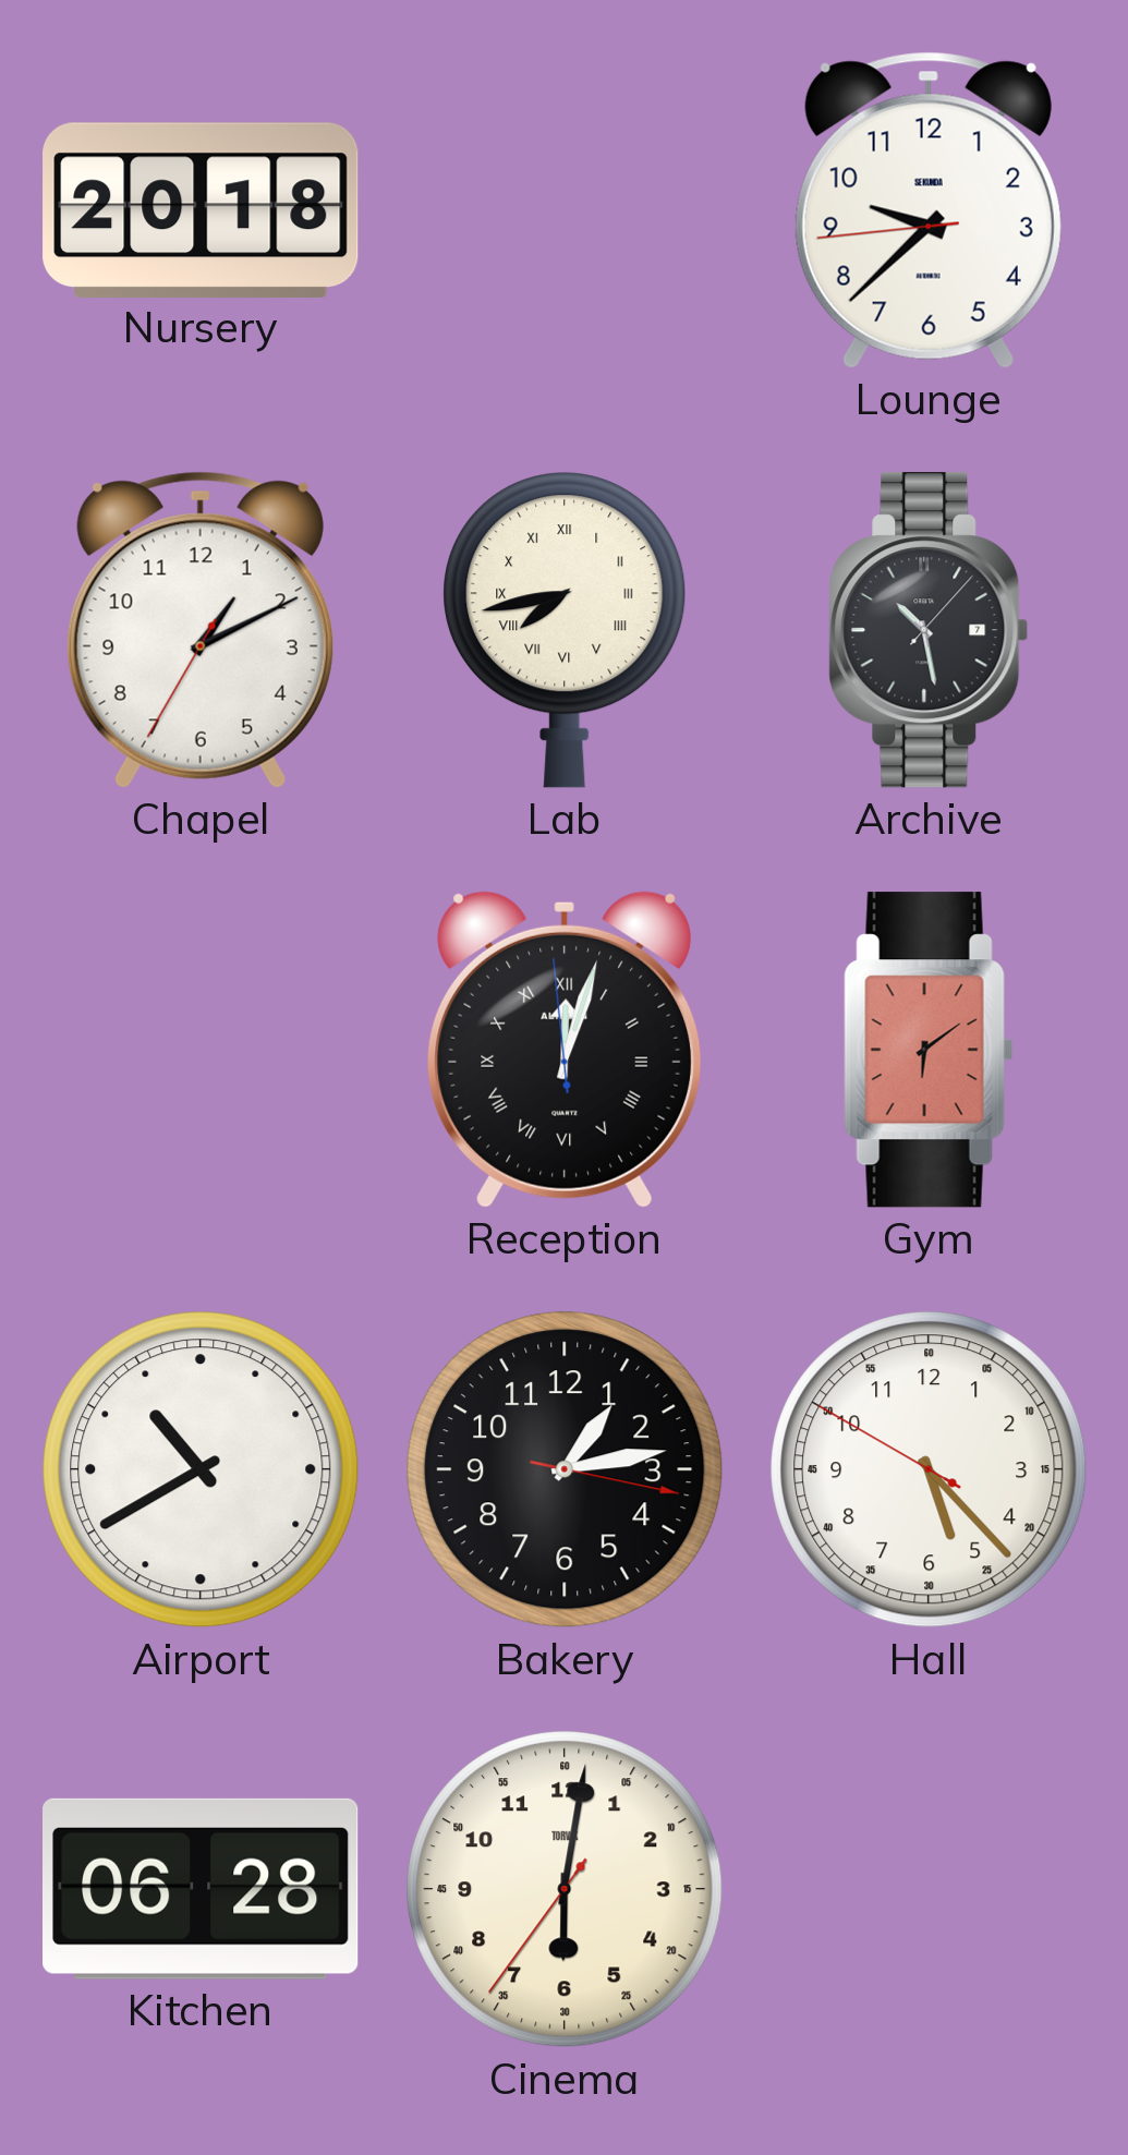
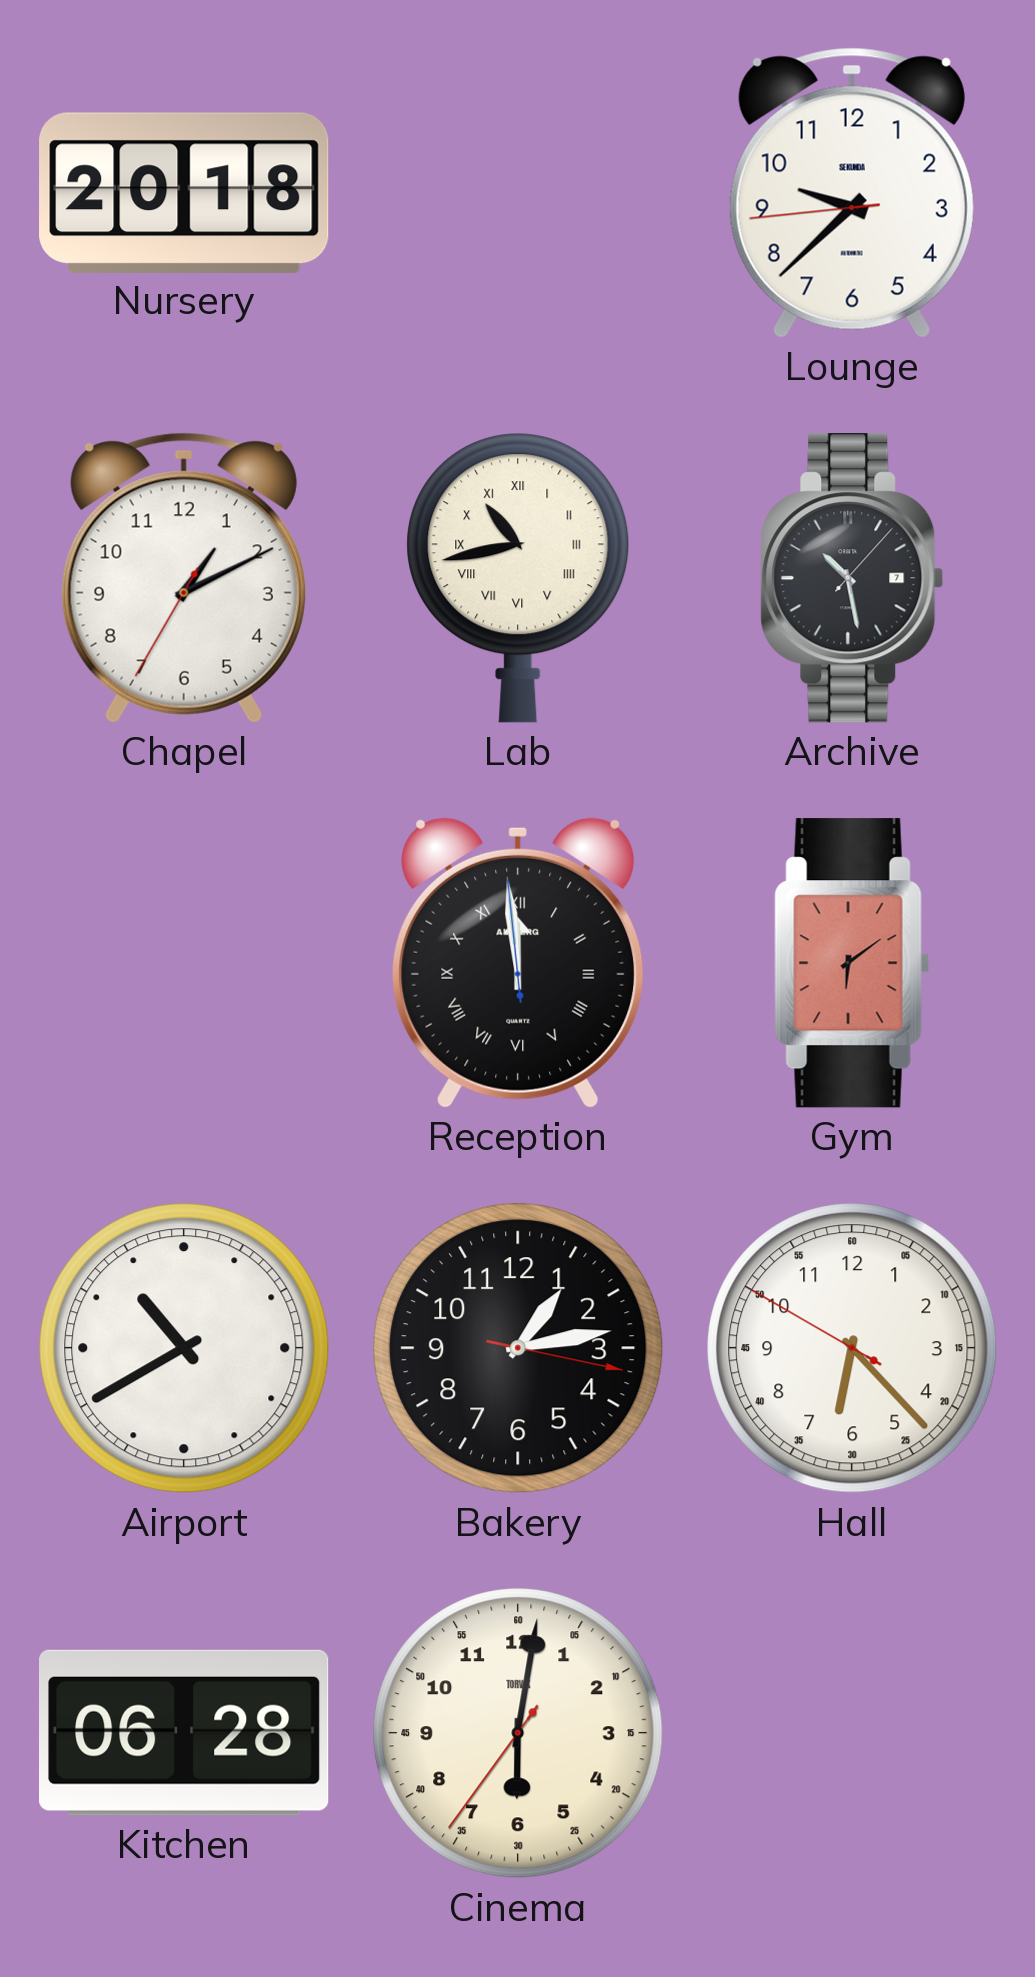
Lab: 7:43 -> 10:43 (518, 578)
Reception: 12:02 -> 11:58 (518, 963)
Hall: 5:22 -> 6:22 (852, 1348)
